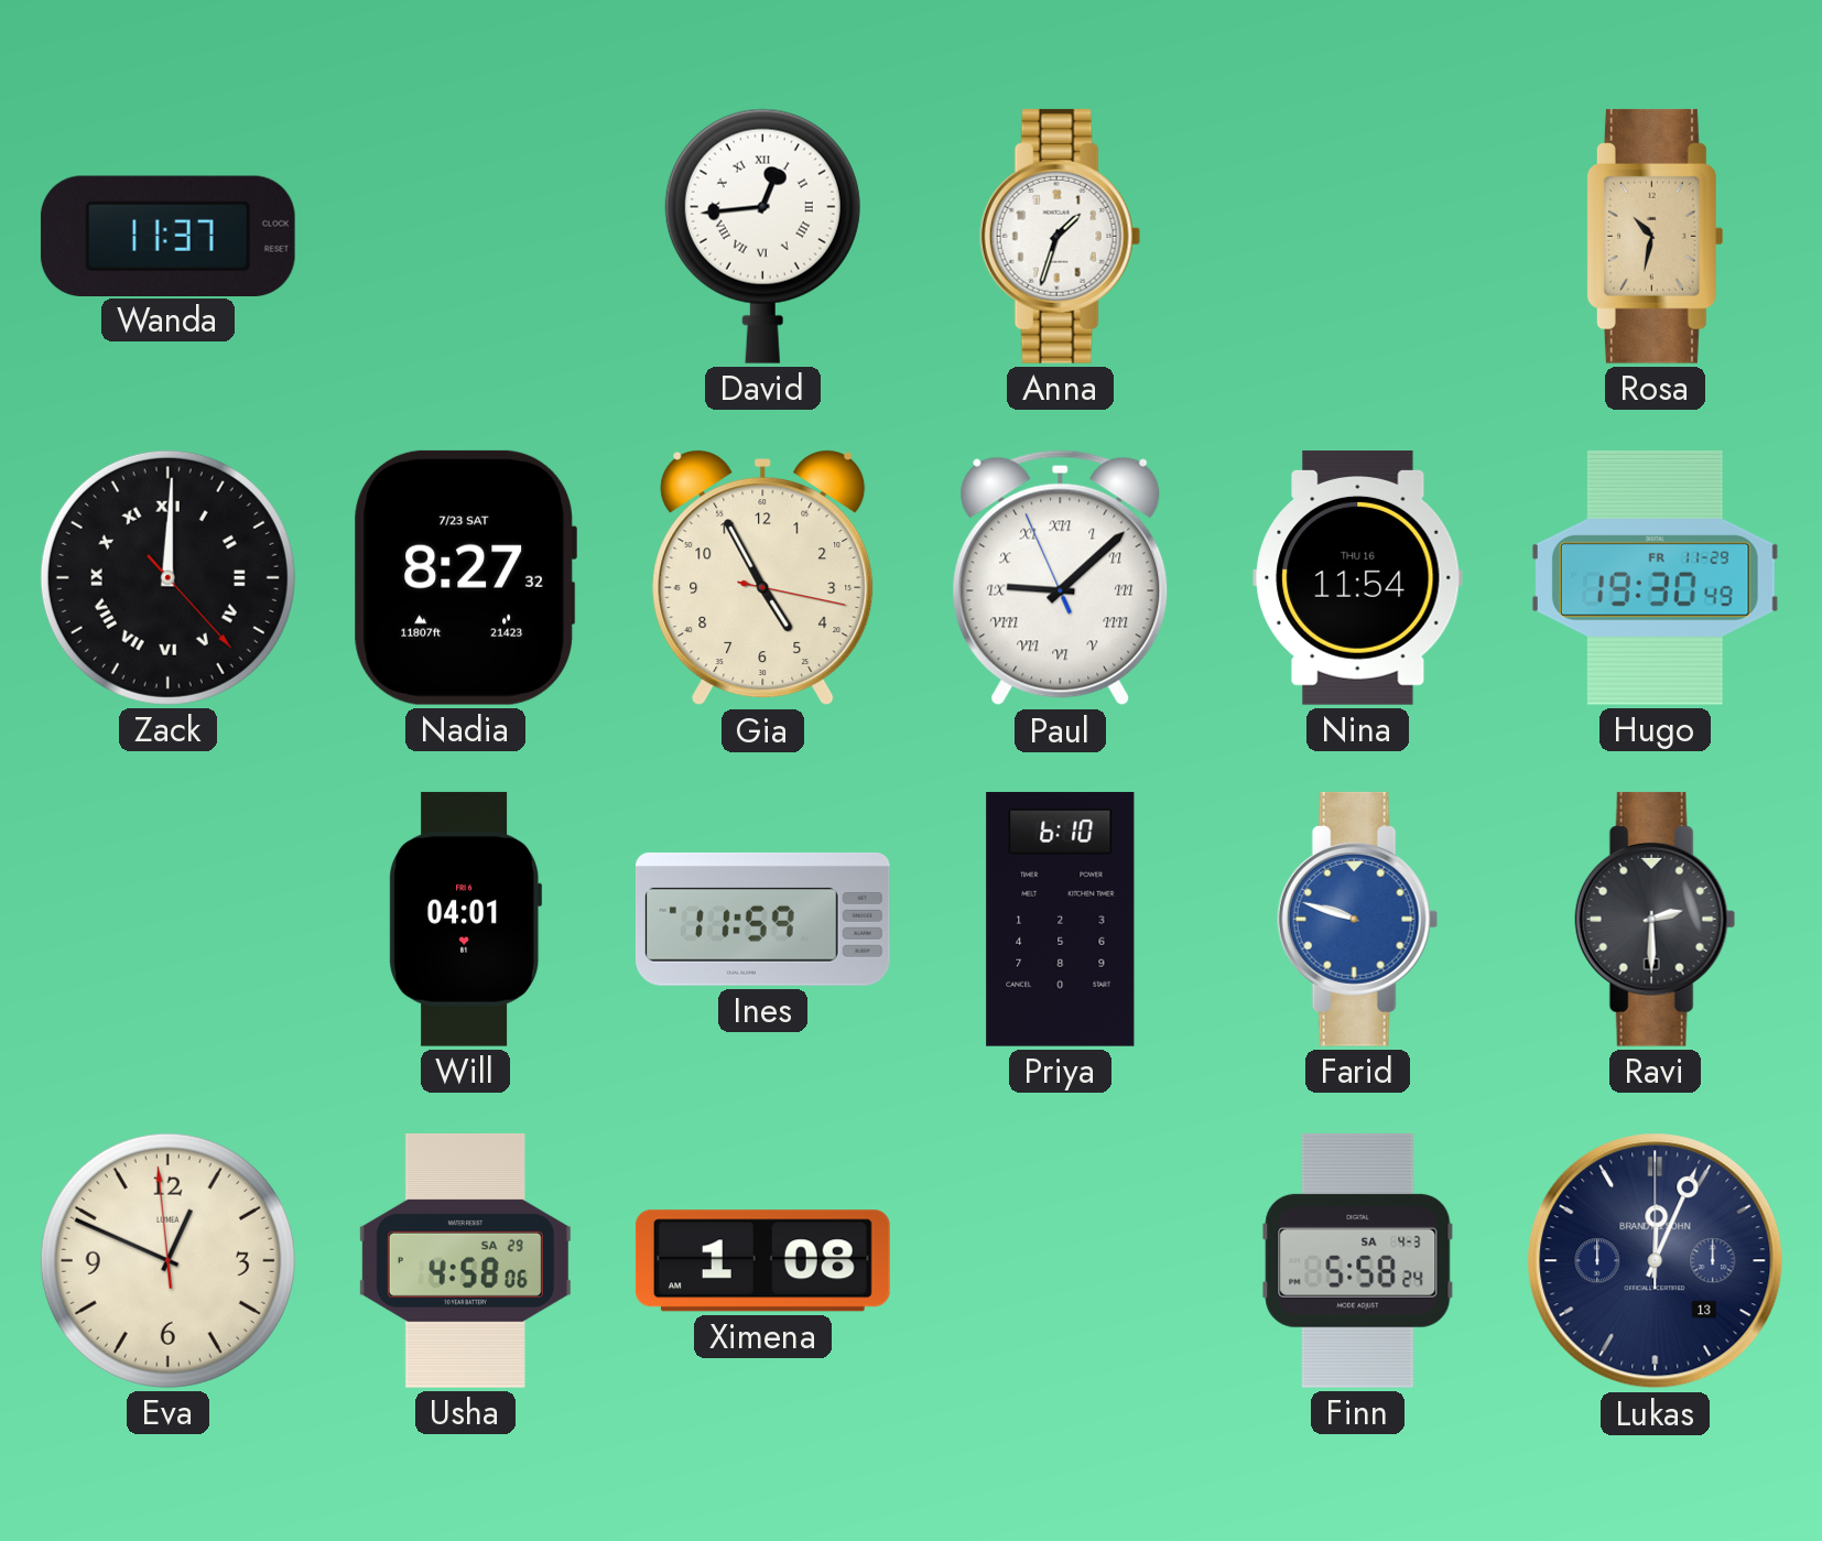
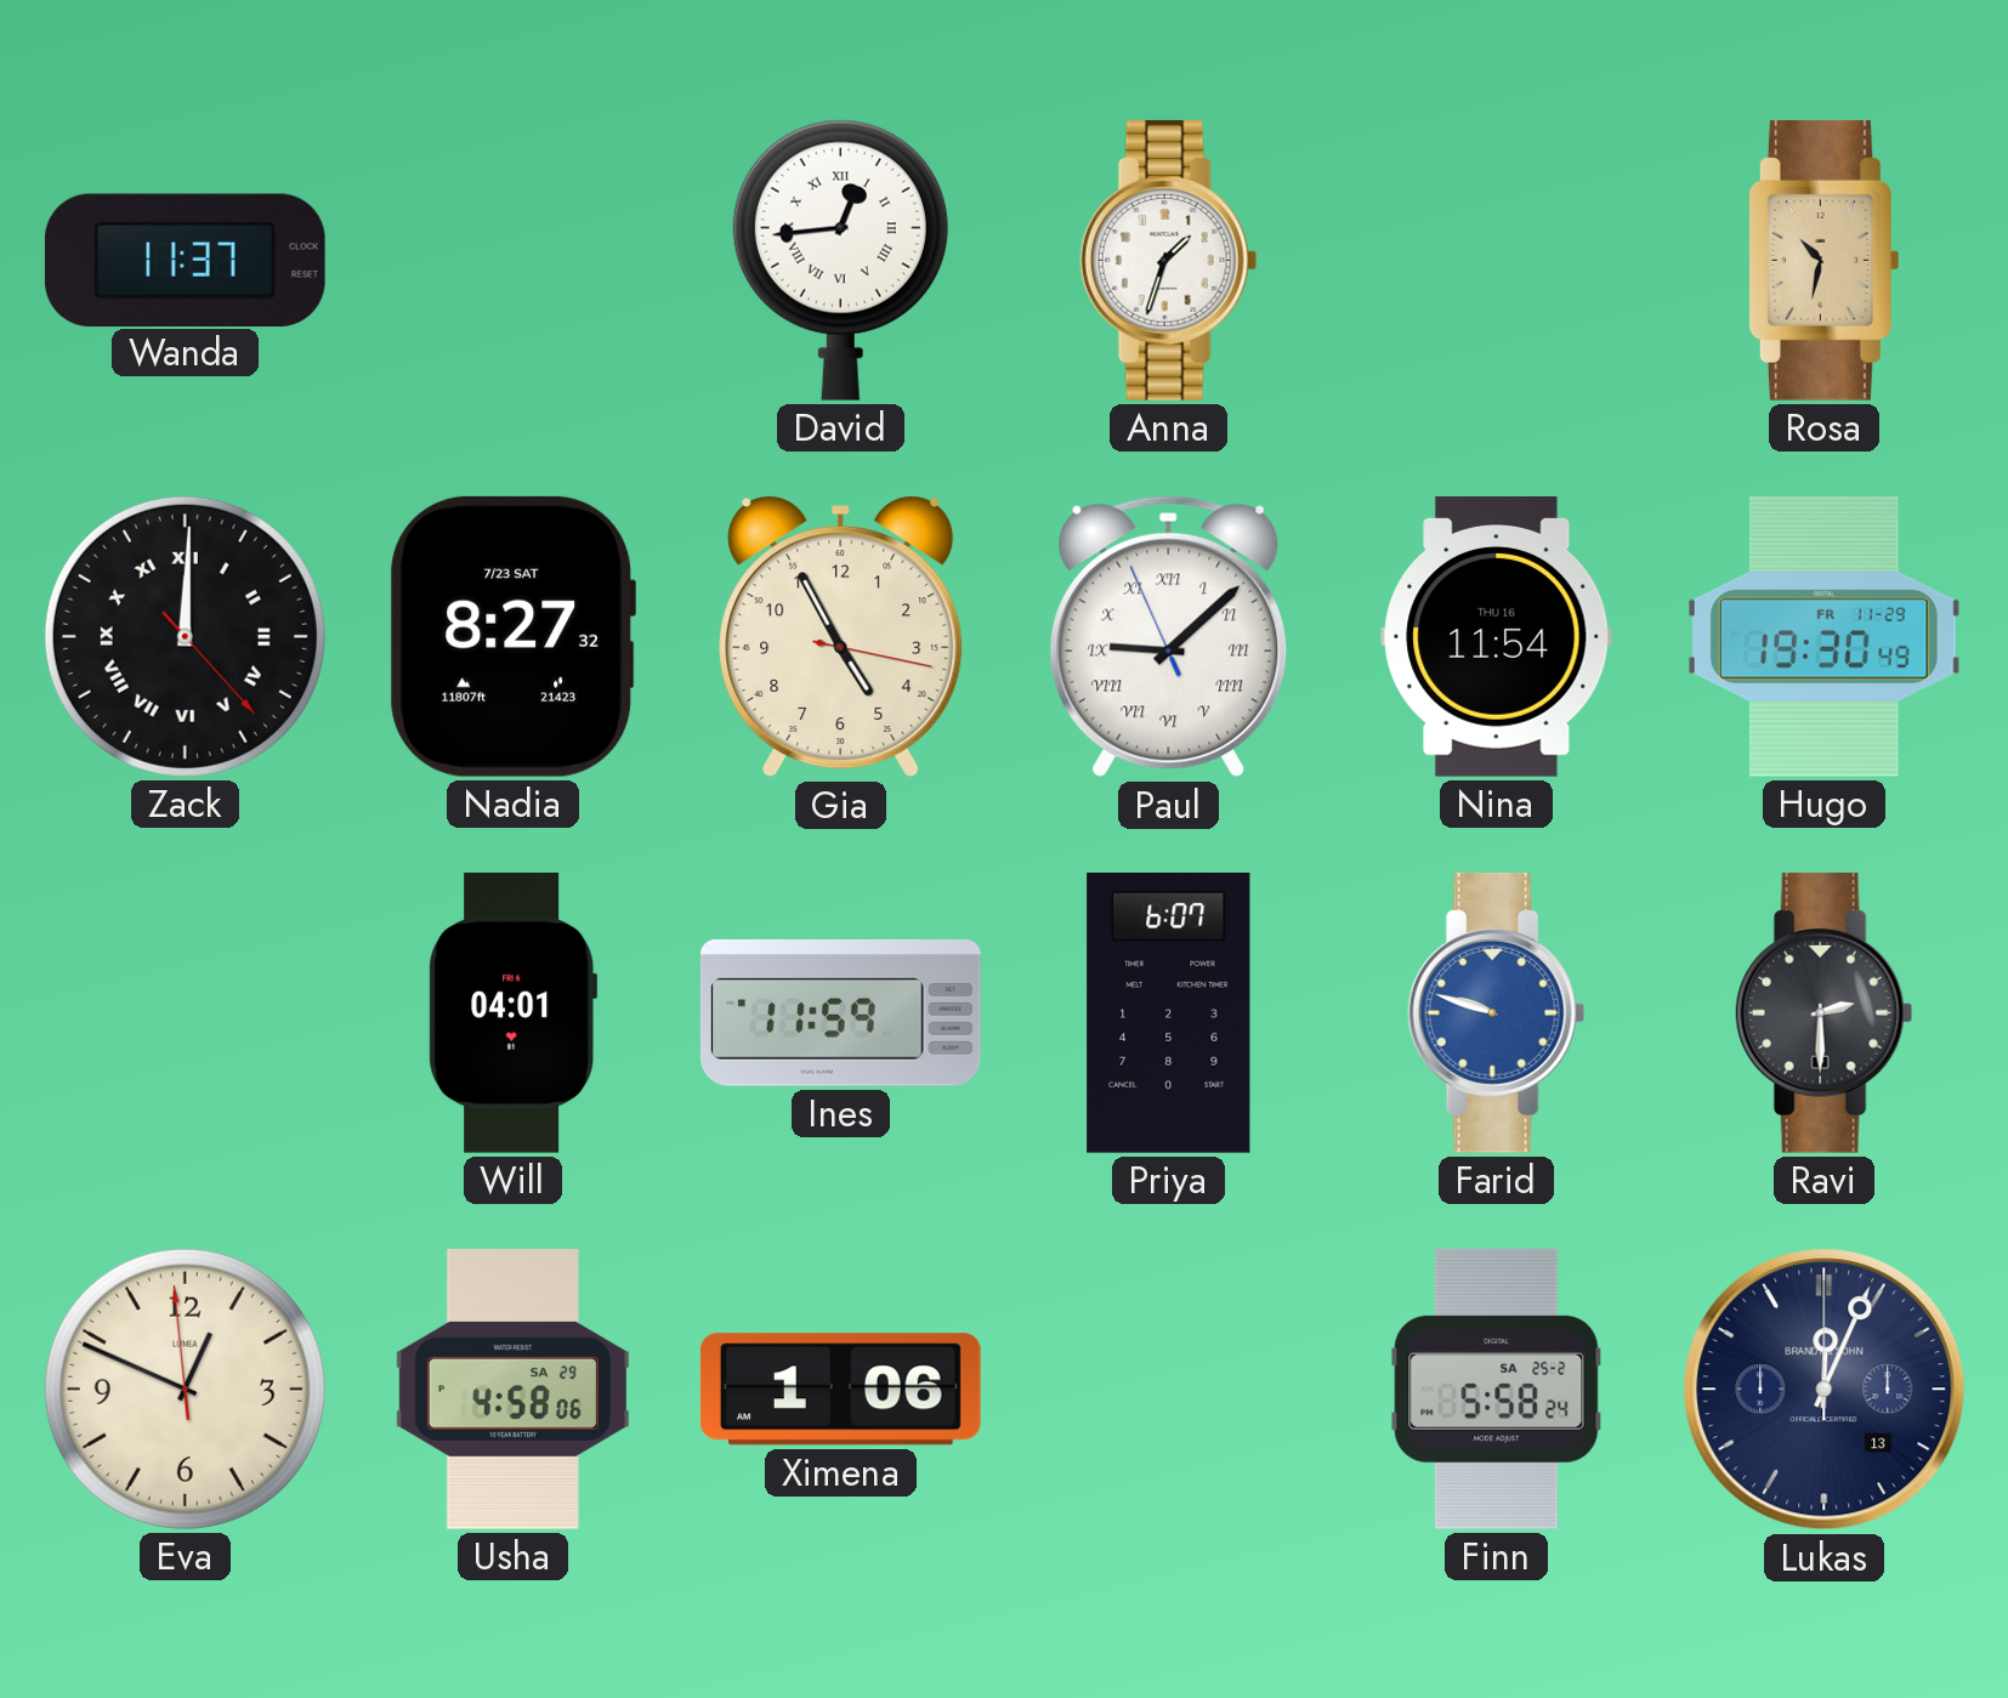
Priya: 6:10 -> 6:07 (1169, 1012)
Ximena: 1:08 -> 1:06 (840, 1390)
Finn date: SA 4-3 -> SA 25-2 (1497, 1389)
